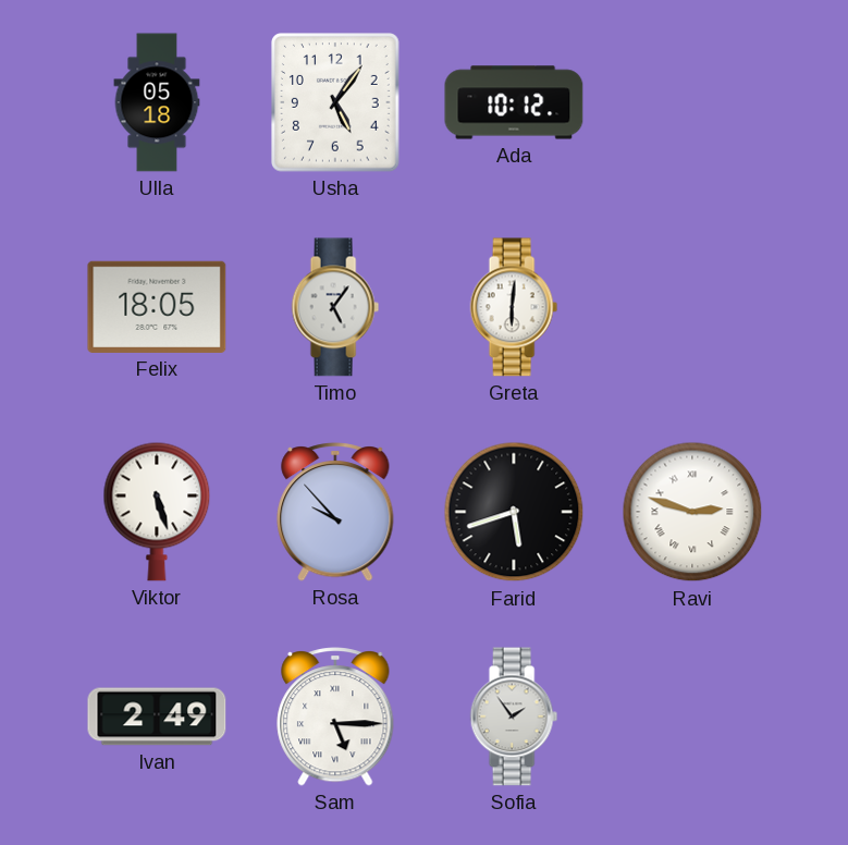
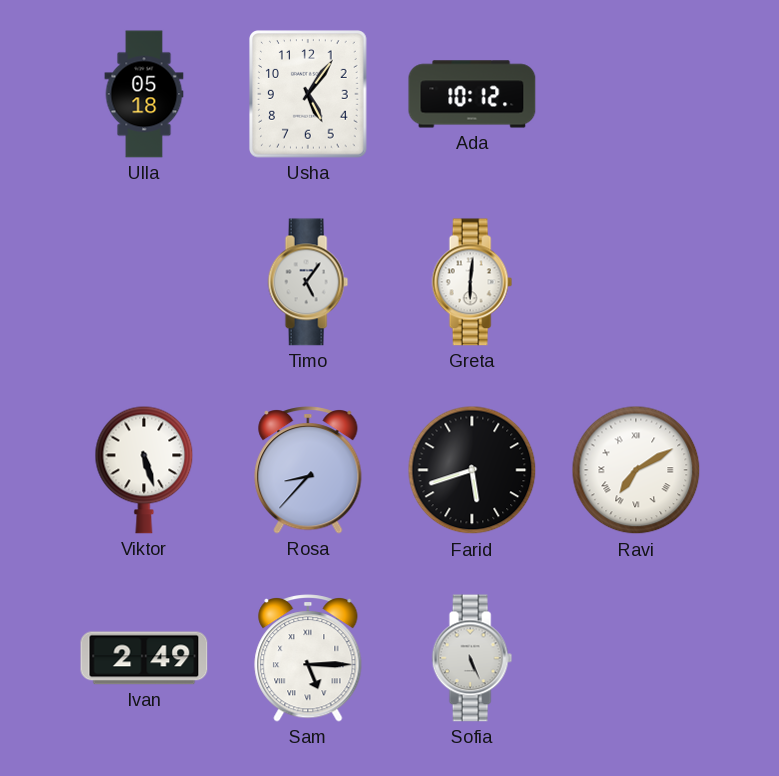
Felix: 18:05 -> none (157, 307)
Rosa: 9:53 -> 8:37 (308, 471)
Ravi: 2:48 -> 7:10 (636, 470)
Sofia: 1:54 -> 5:26 (472, 658)
